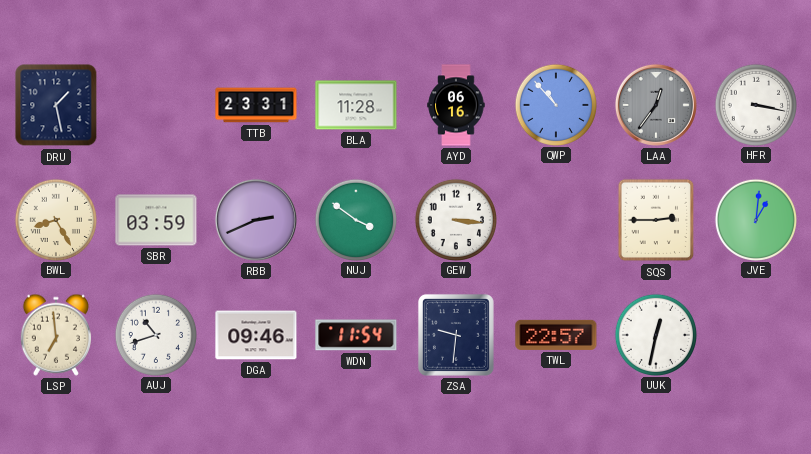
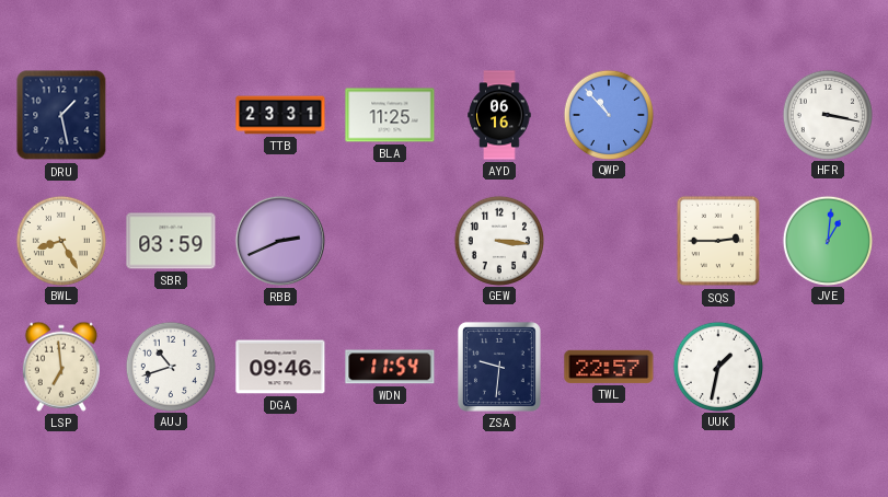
BLA: 11:28 -> 11:25 (390, 115)
LAA: 12:36 -> none (656, 105)
NUJ: 3:51 -> none (355, 219)
UUK: 12:32 -> 1:32 (717, 366)
